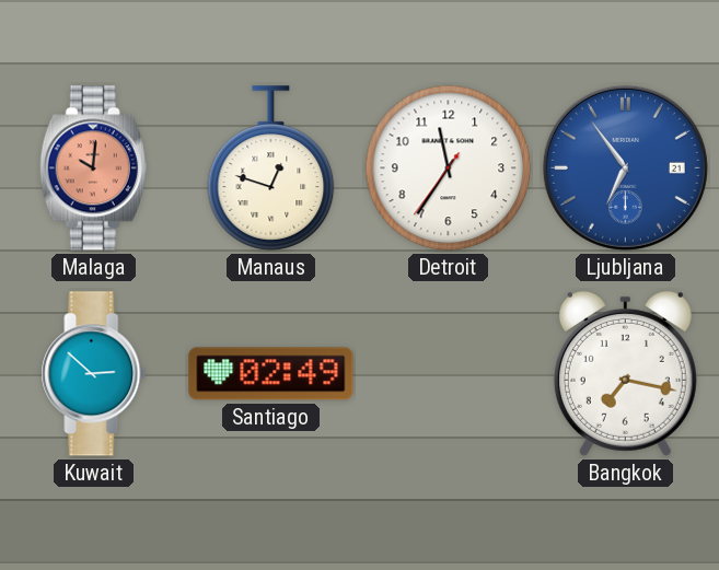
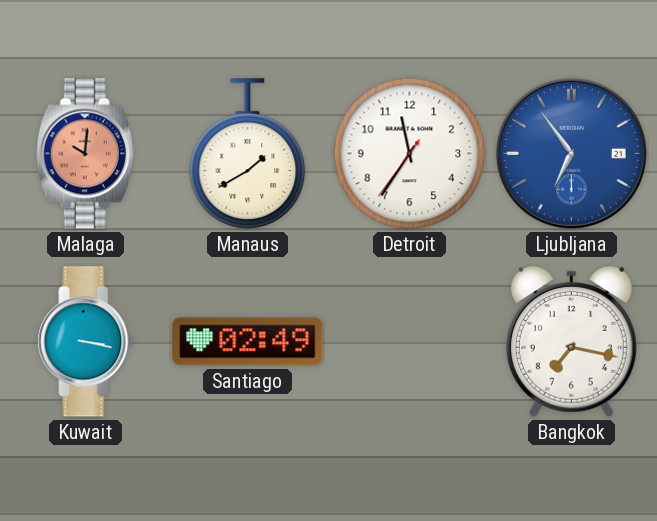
Manaus: 12:48 -> 1:40 (248, 154)
Kuwait: 2:52 -> 3:17 (86, 342)
